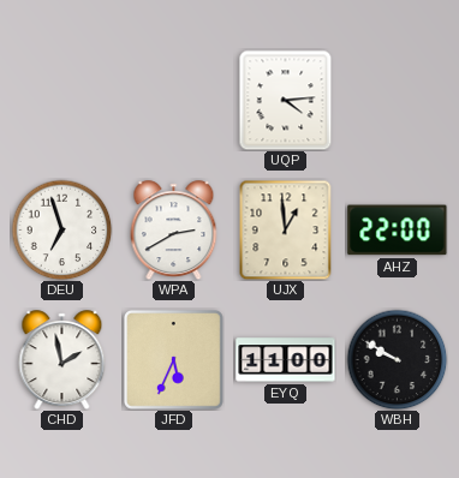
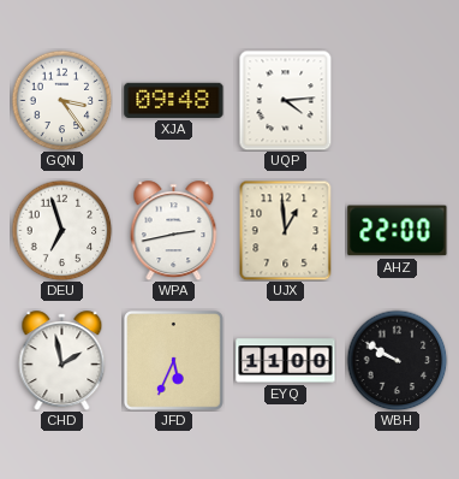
GQN: none -> 3:24 (61, 100)
XJA: none -> 09:48 (174, 100)
WPA: 2:40 -> 2:43 (174, 231)
